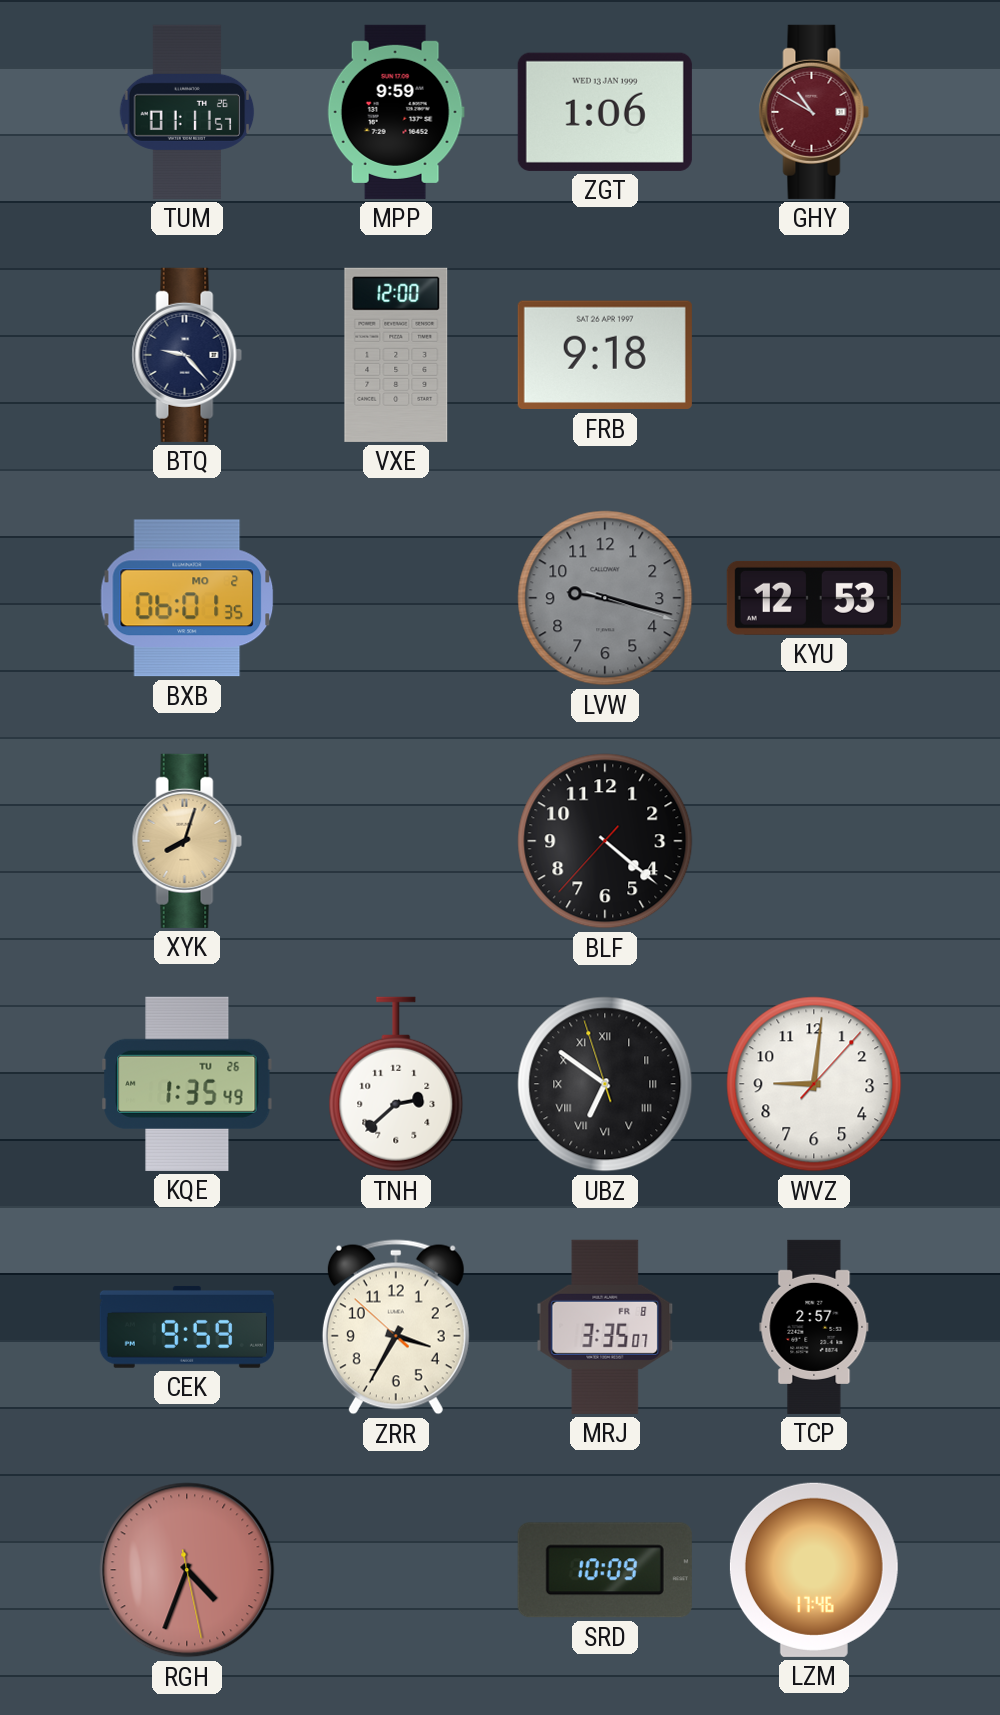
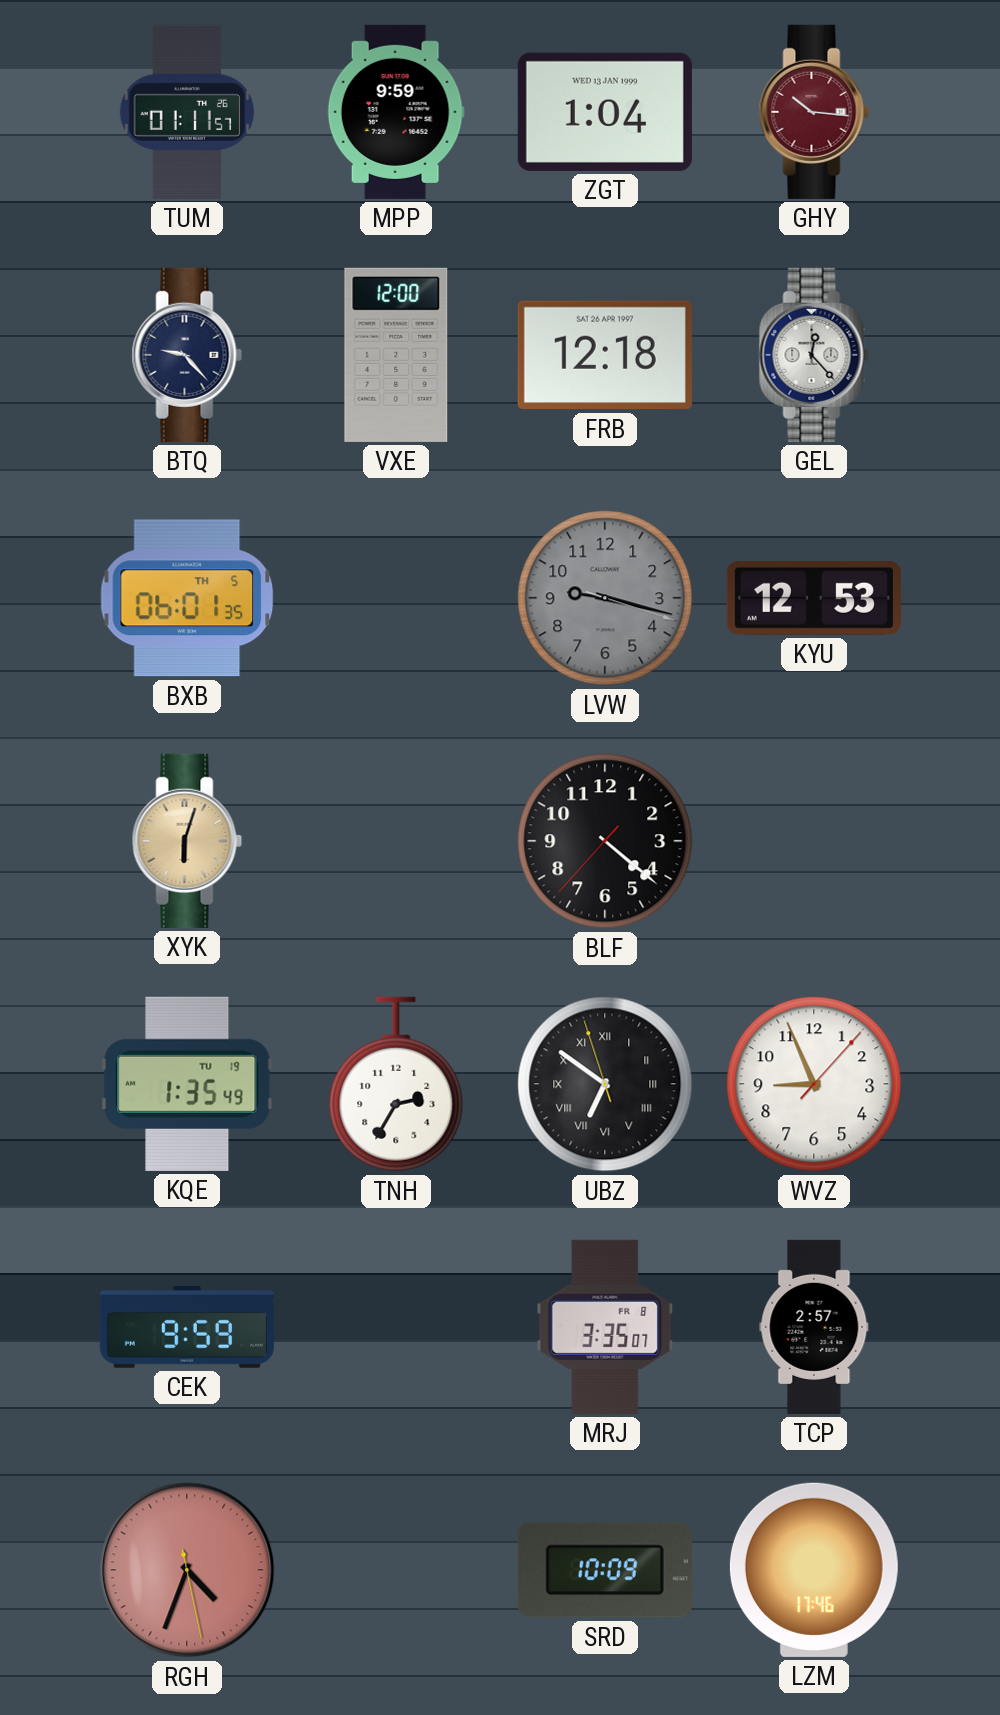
ZGT: 1:06 -> 1:04 (605, 112)
GHY: 10:50 -> 10:16 (814, 112)
FRB: 9:18 -> 12:18 (605, 355)
GEL: none -> 12:23 (814, 355)
BXB date: MO 2 -> TH 5 (187, 598)
XYK: 8:03 -> 6:03 (187, 841)
KQE date: TU 26 -> TU 19 (187, 1084)
TNH: 2:38 -> 2:35 (396, 1084)
WVZ: 9:01 -> 8:56 (814, 1084)
ZRR: 3:34 -> none (396, 1327)
